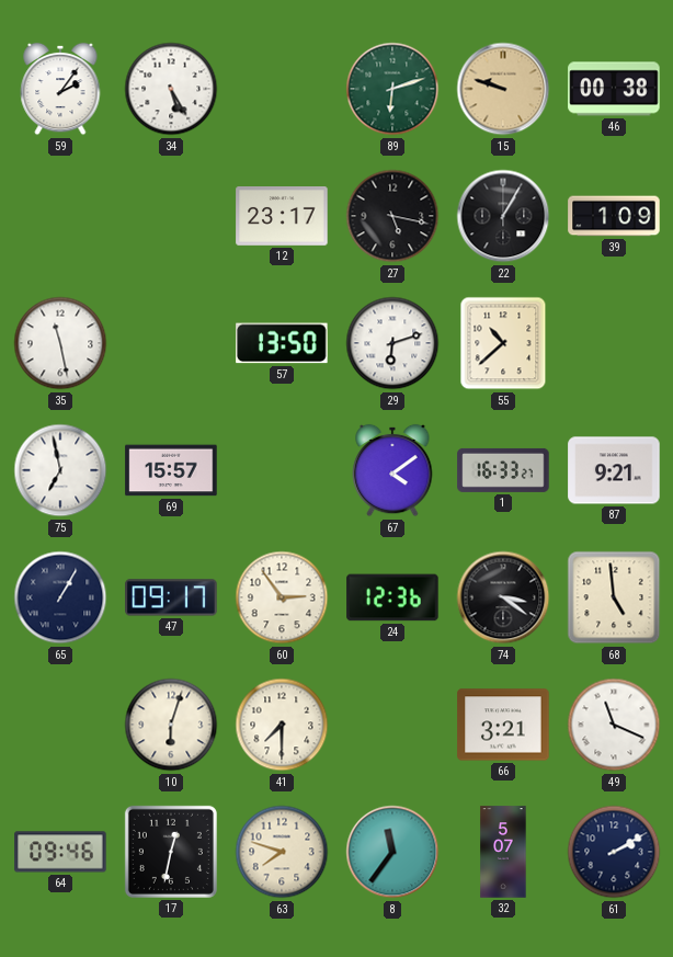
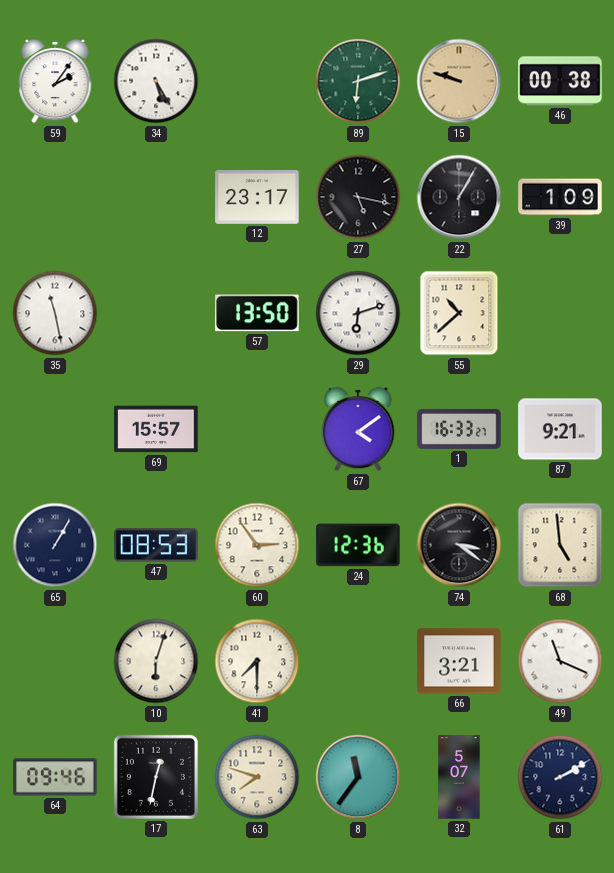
75: 6:58 -> none (60, 470)
47: 09:17 -> 08:53 (156, 545)
